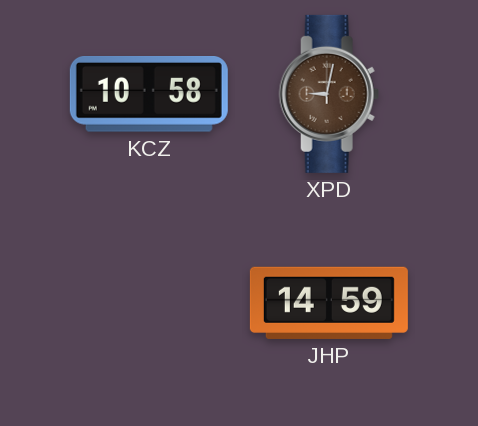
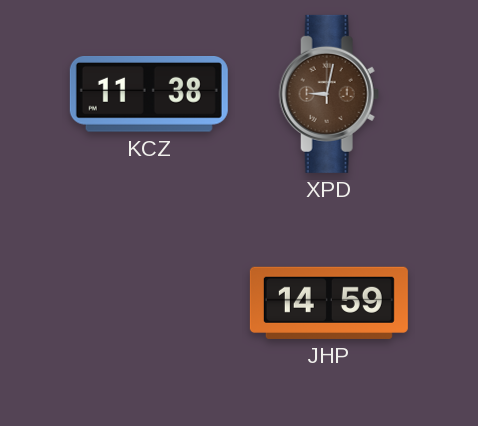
KCZ: 10:58 -> 11:38 (149, 95)
